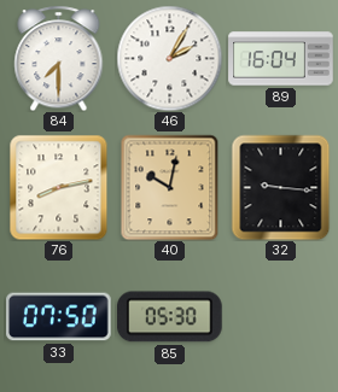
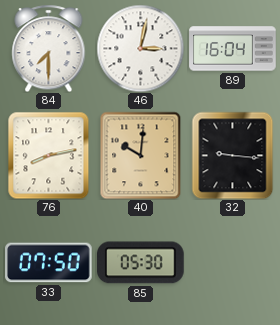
46: 2:05 -> 3:02 (140, 48)
40: 10:02 -> 10:01 (141, 155)
